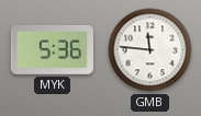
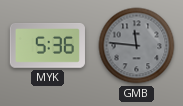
GMB dial: white -> grey (137, 46)
